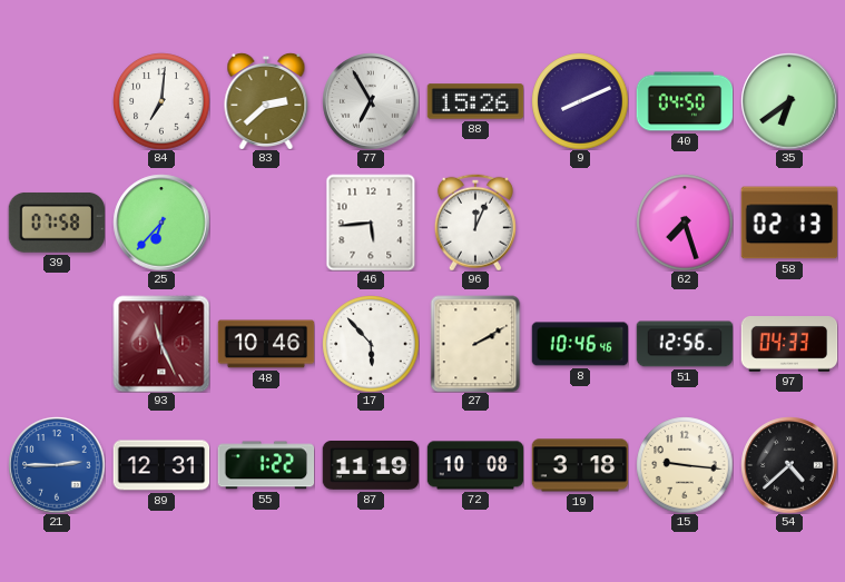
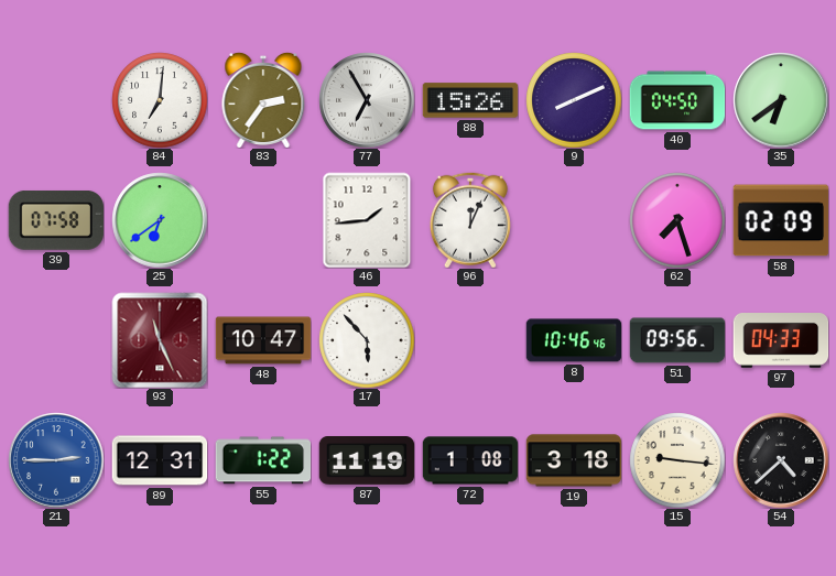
83: 2:38 -> 2:36 (263, 100)
25: 6:37 -> 6:39 (160, 220)
46: 5:44 -> 1:44 (367, 220)
58: 02:13 -> 02:09 (781, 220)
48: 10:46 -> 10:47 (263, 340)
27: 2:10 -> none (475, 344)
51: 12:56 -> 09:56 (677, 340)
72: 10:08 -> 1:08 (470, 460)
